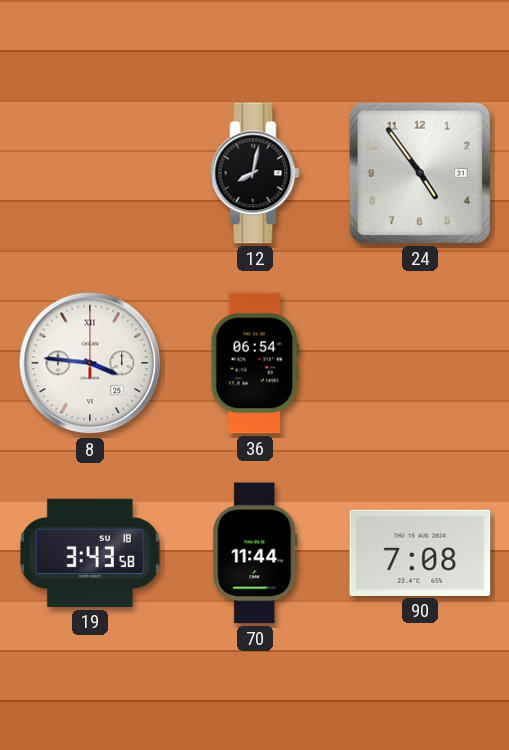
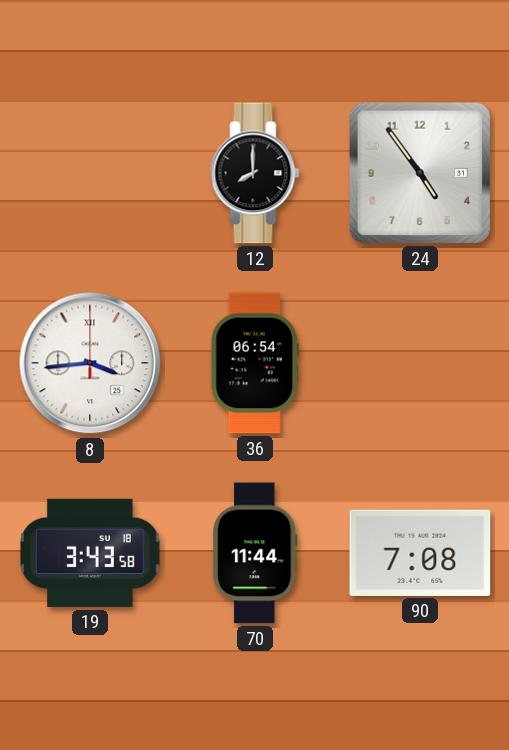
12: 8:02 -> 8:00 (255, 173)
8: 3:46 -> 3:44 (90, 363)
